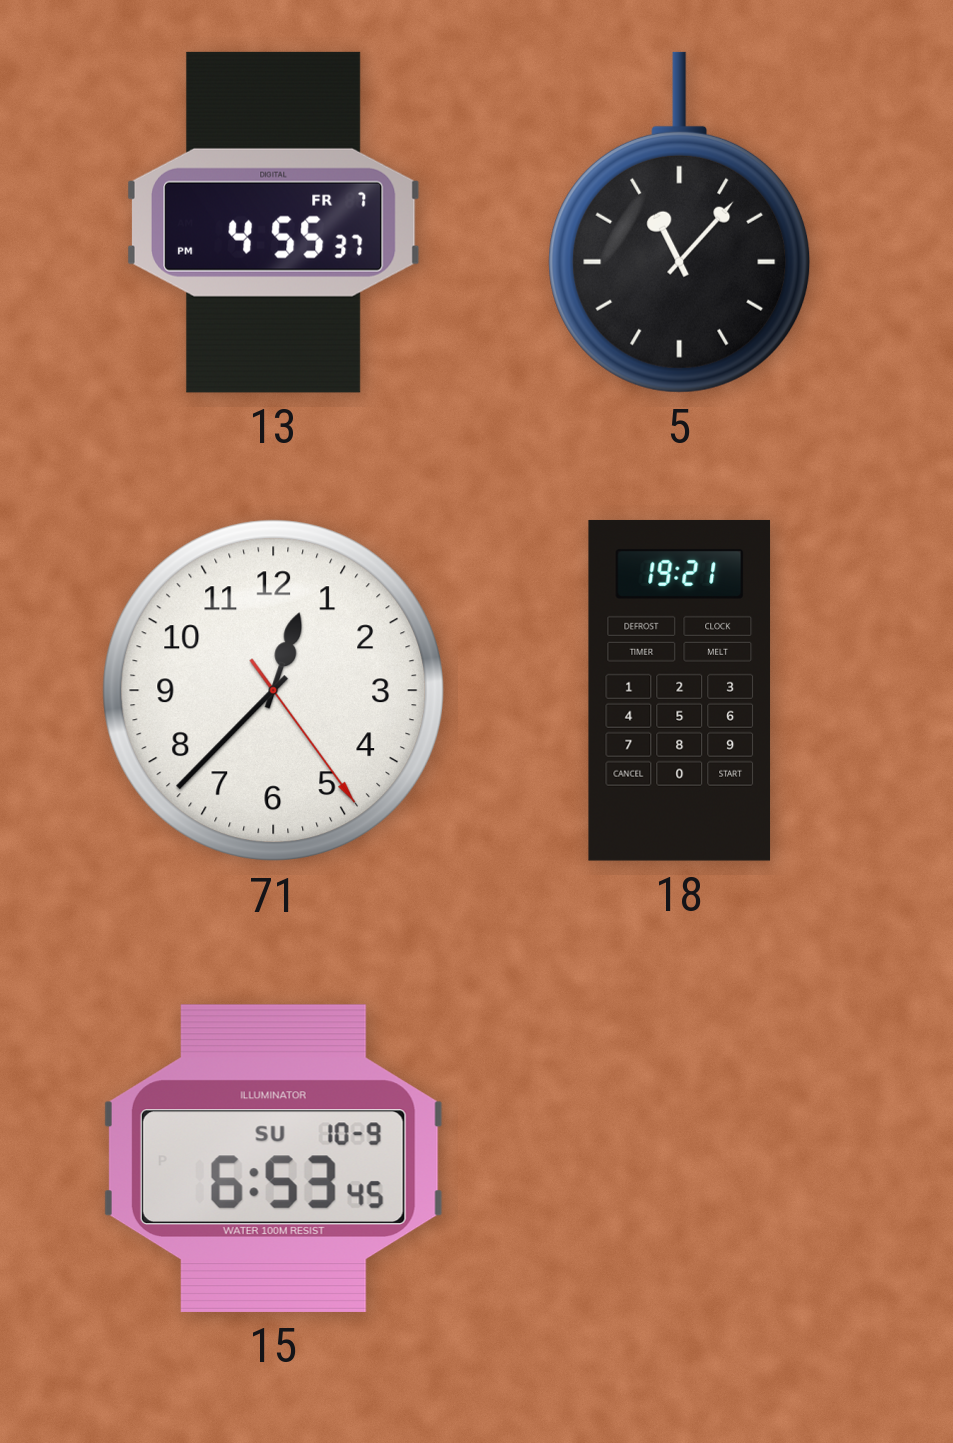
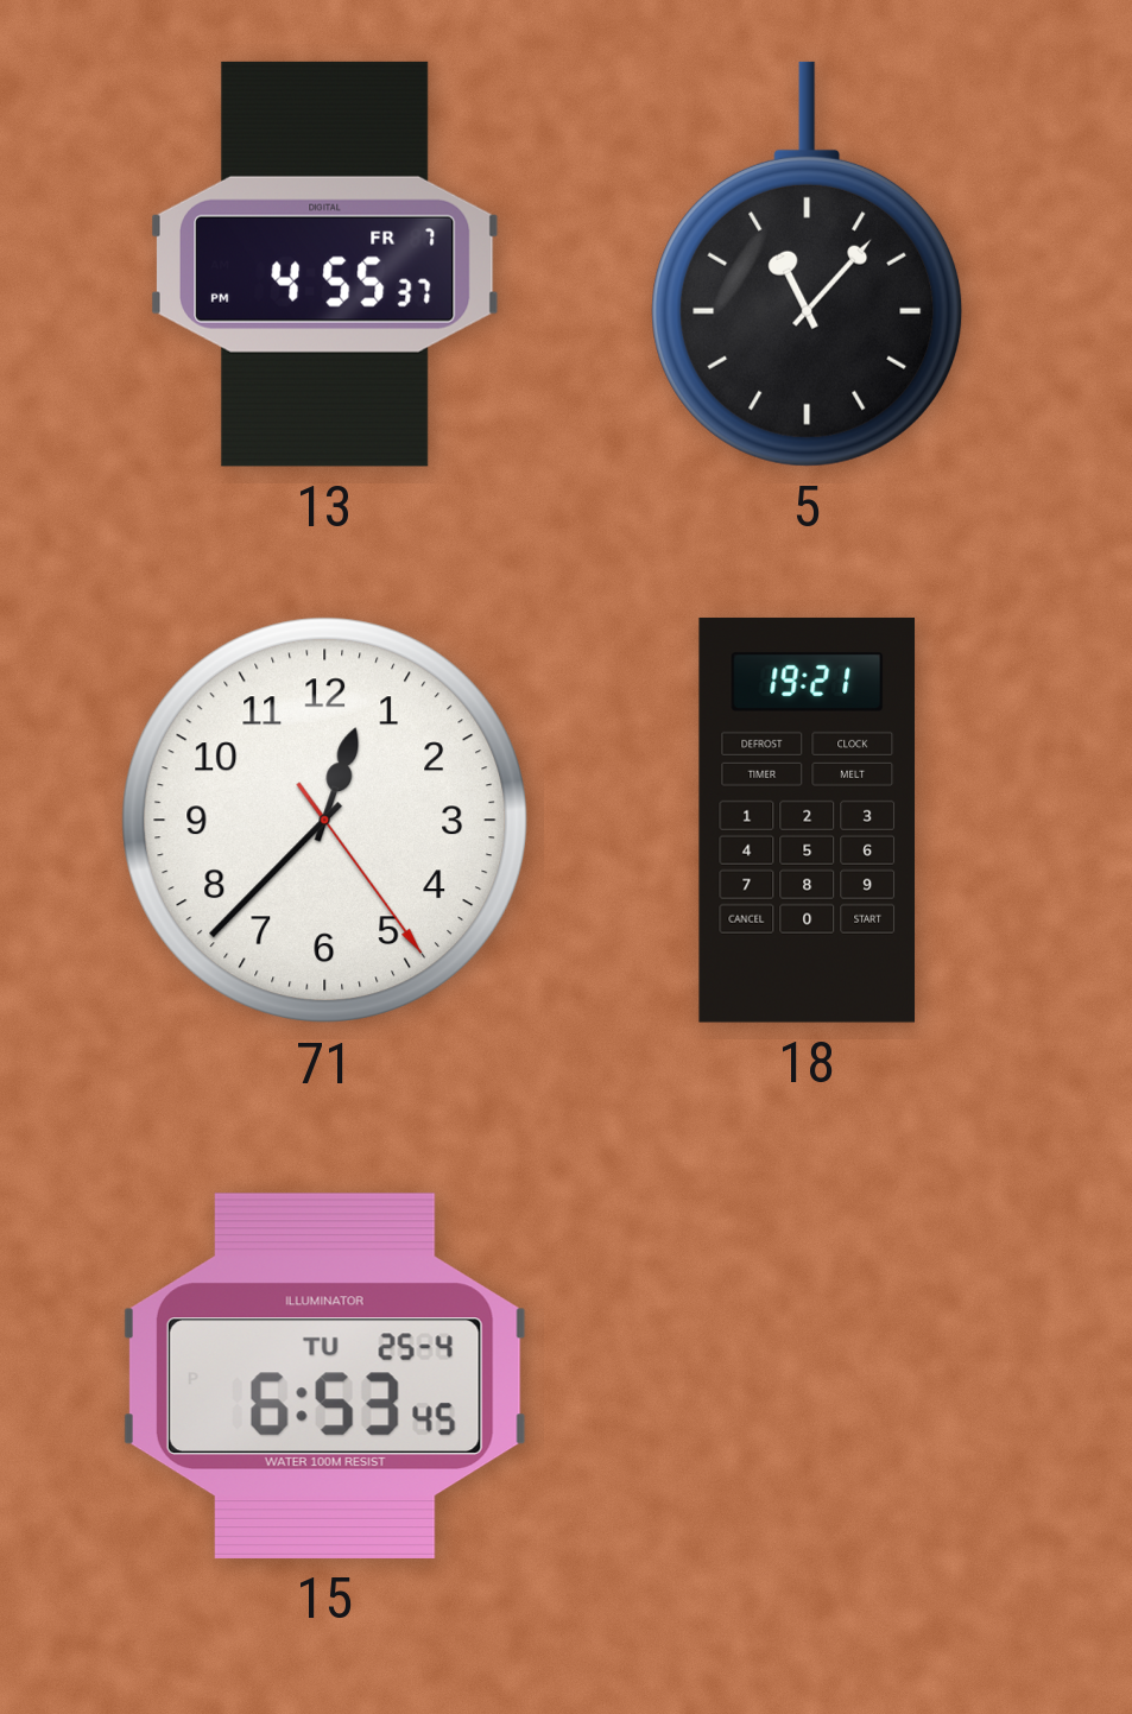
15 date: SU 10-9 -> TU 25-4 (324, 1375)
